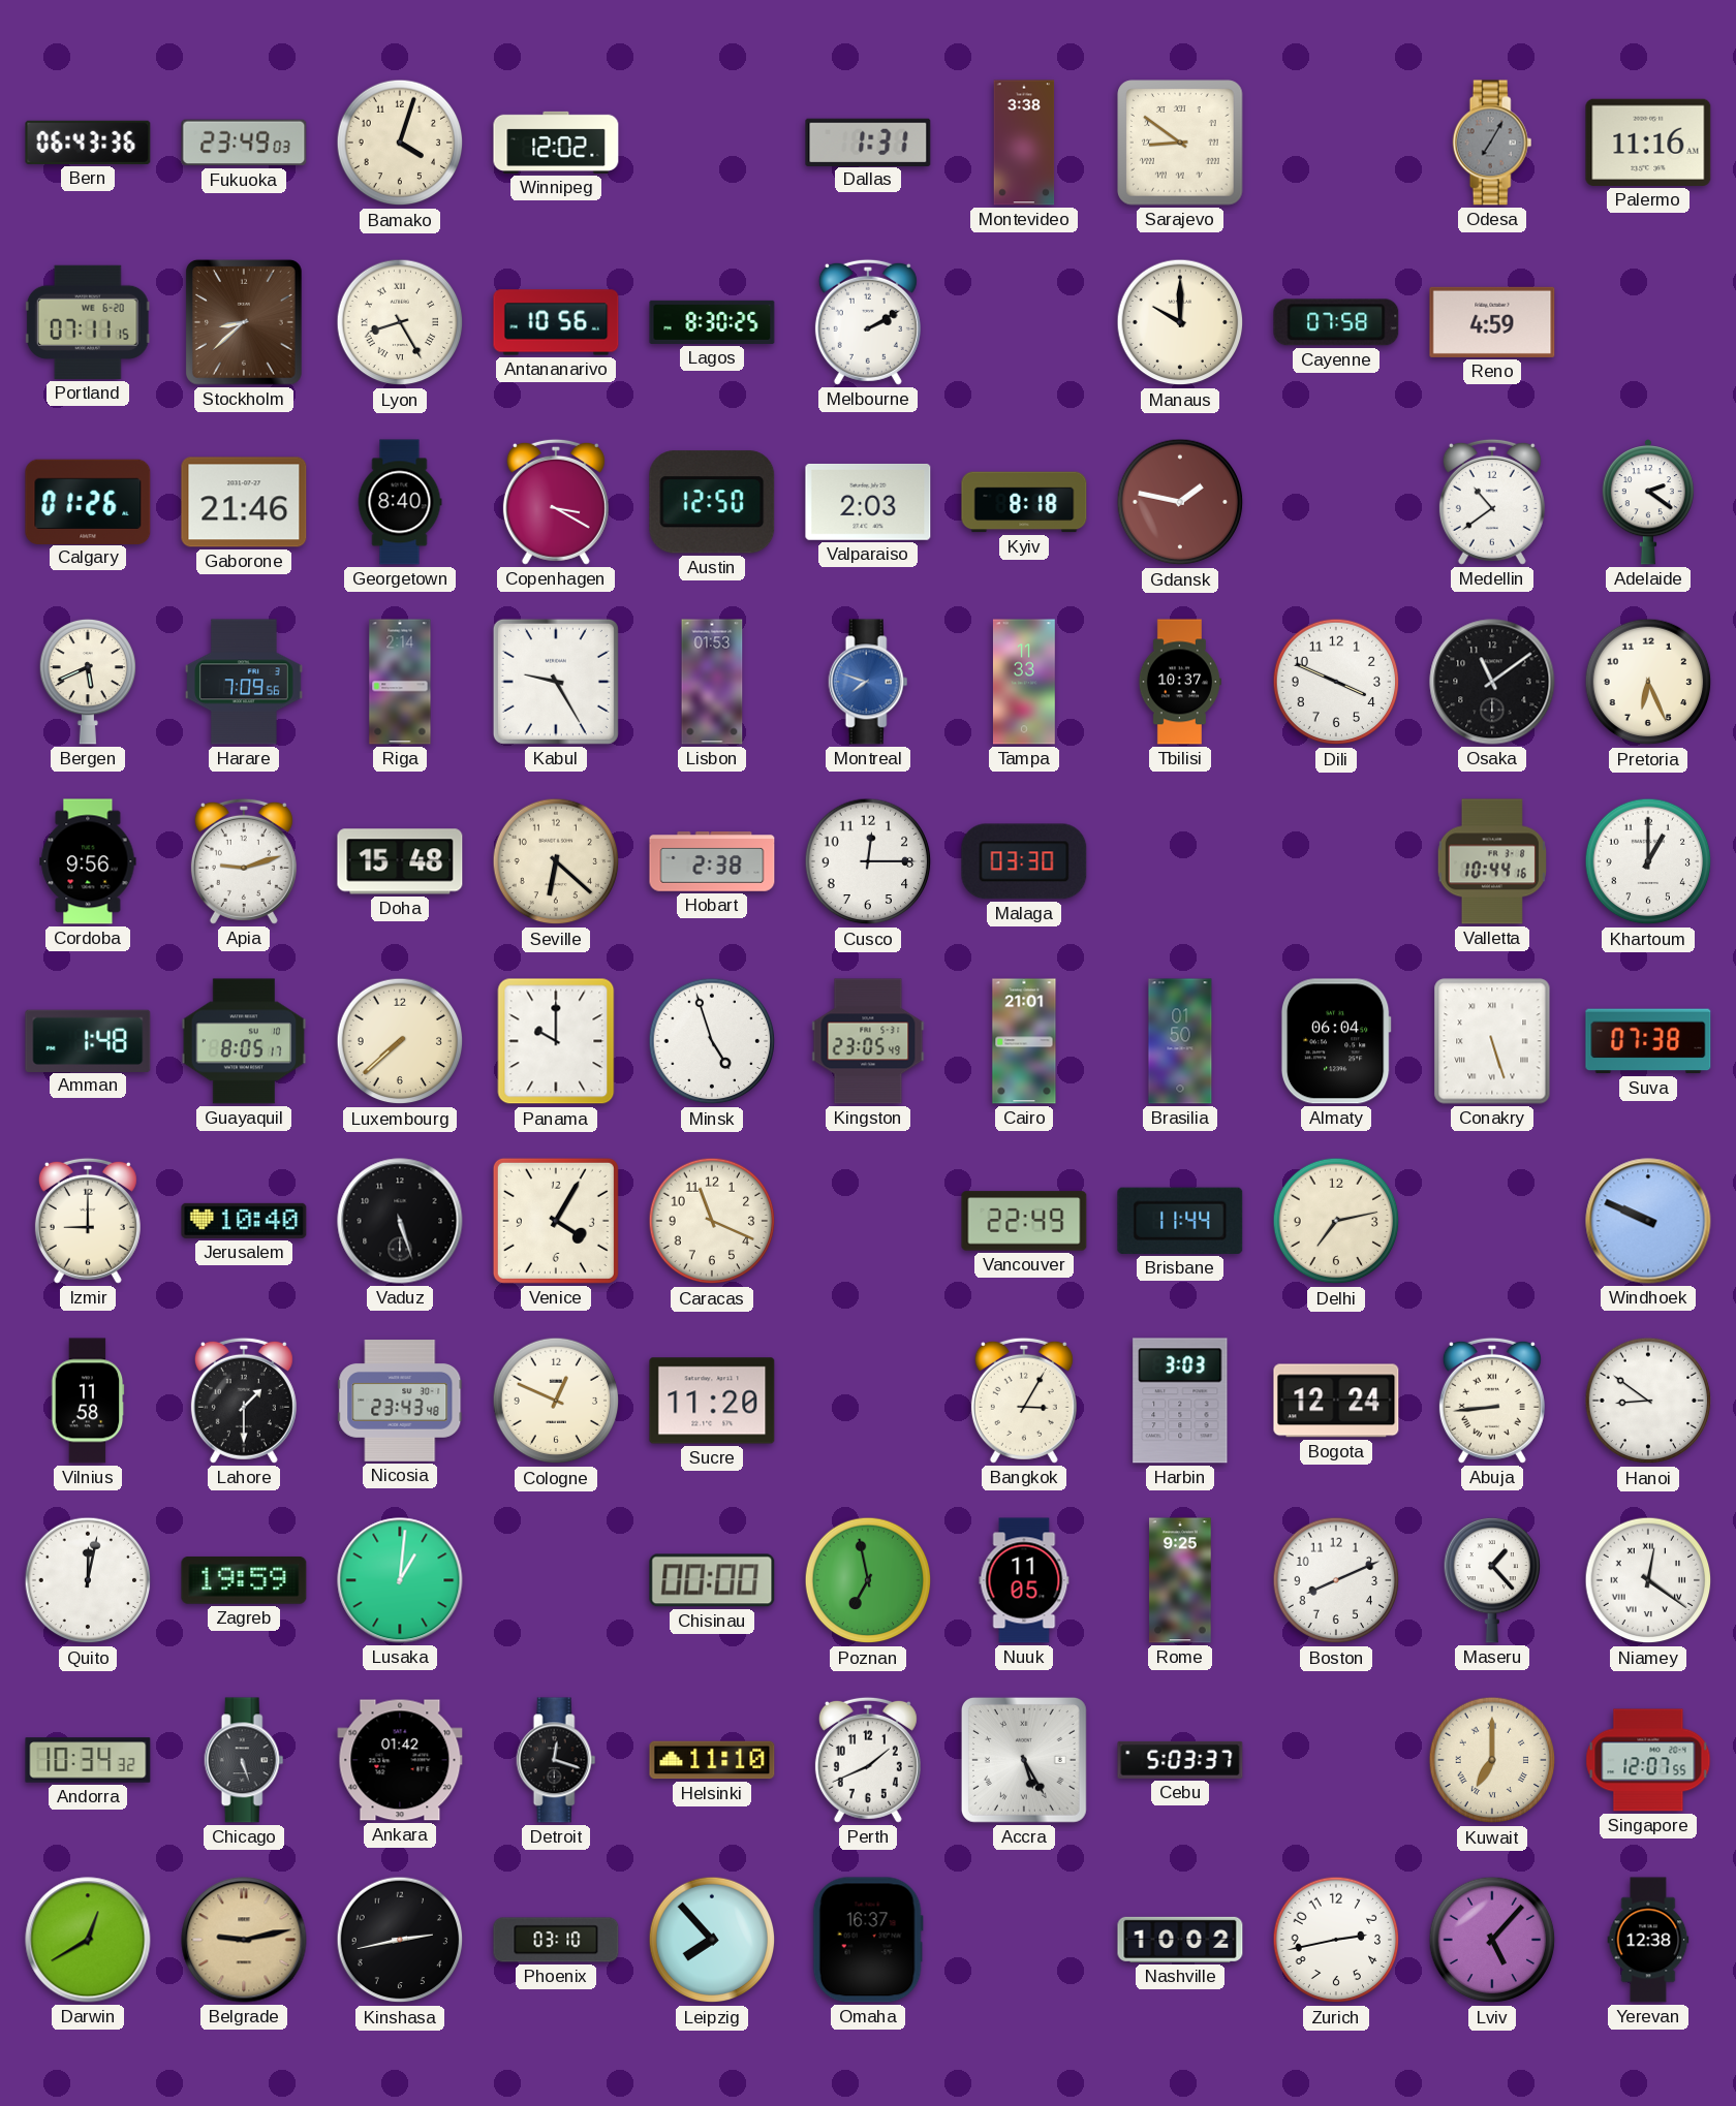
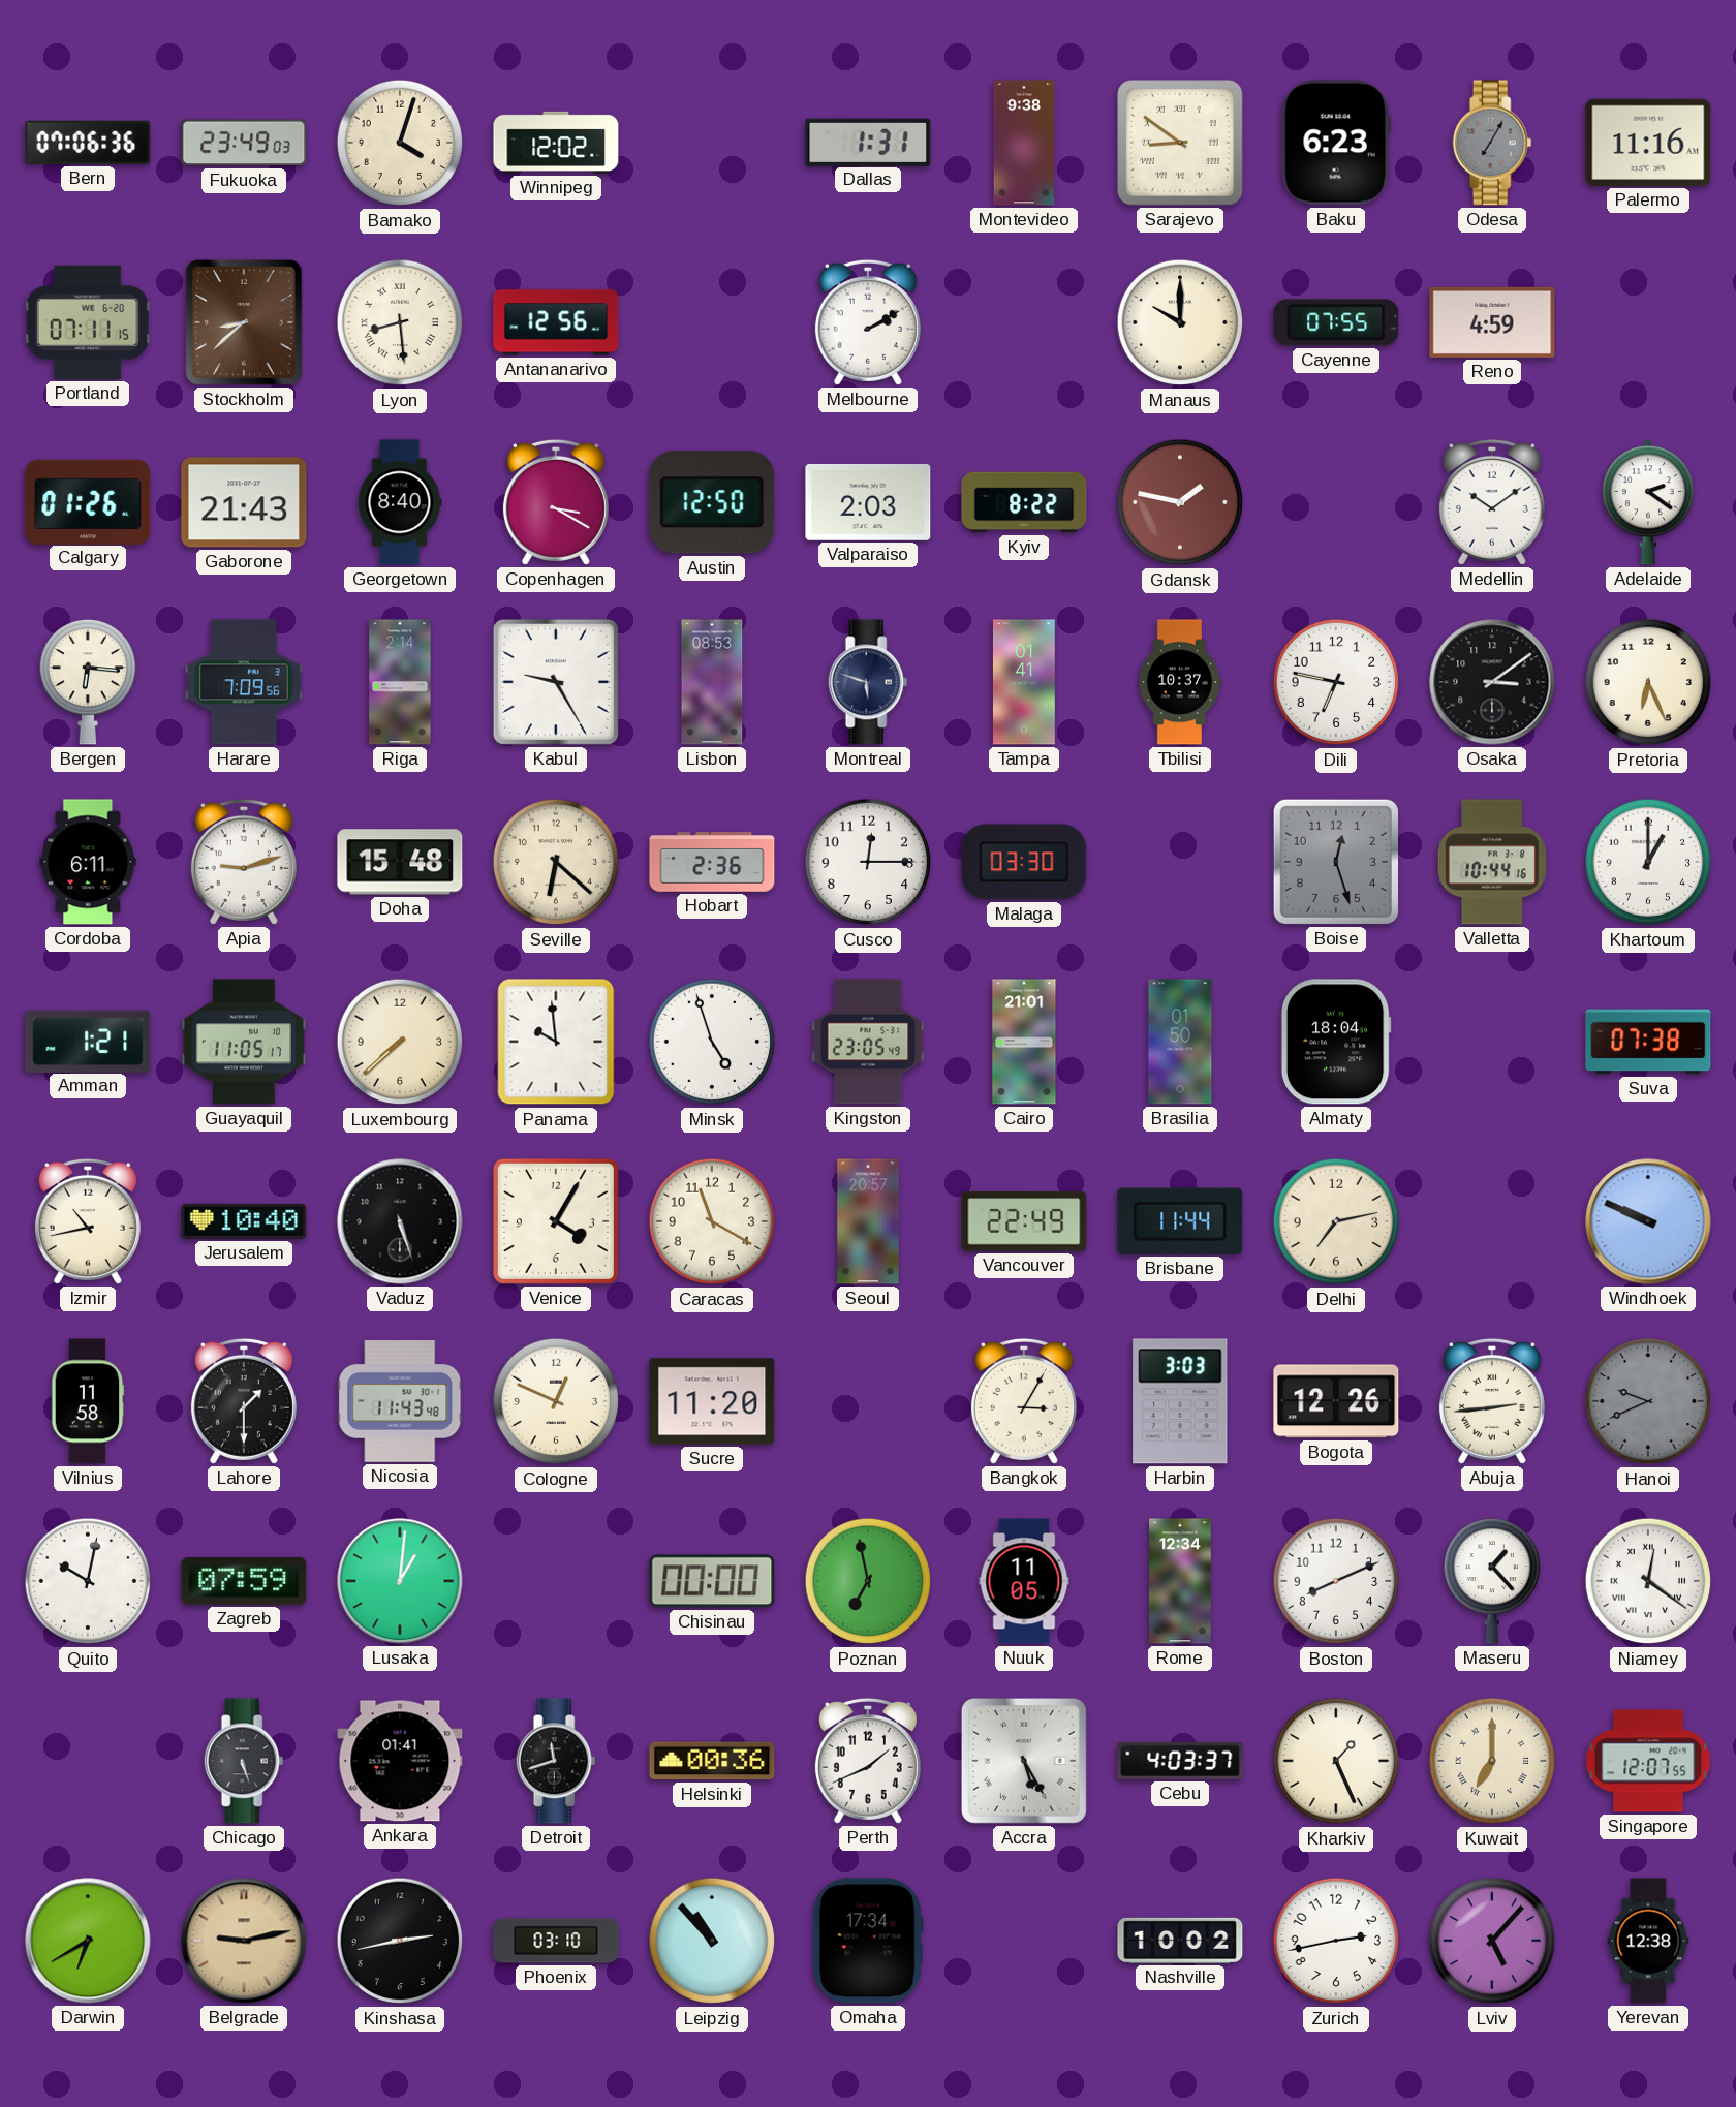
Bern: 06:43 -> 07:06 (88, 143)
Montevideo: 3:38 -> 9:38 (1024, 143)
Baku: none -> 6:23 (1336, 143)
Lyon: 8:25 -> 8:29 (400, 322)
Antananarivo: 10:56 -> 12:56 (556, 322)
Lagos: 8:30 -> none (712, 322)
Cayenne: 07:58 -> 07:55 (1336, 322)
Gaborone: 21:46 -> 21:43 (244, 502)
Kyiv: 8:18 -> 8:22 (1024, 502)
Medellin: 10:39 -> 10:09 (1492, 502)
Bergen: 5:41 -> 6:16 (88, 682)
Lisbon: 01:53 -> 08:53 (712, 682)
Montreal: 7:48 -> 5:48 (868, 682)
Montreal dial: blue -> navy (868, 682)
Tampa: 11:33 -> 01:41 (1024, 682)
Dili: 3:49 -> 6:47 (1336, 682)
Osaka: 11:09 -> 3:09 (1492, 682)
Cordoba: 9:56 -> 6:11 (88, 862)
Hobart: 2:38 -> 2:36 (712, 862)
Boise: none -> 12:27 (1336, 862)
Amman: 1:48 -> 1:21 (88, 1041)
Guayaquil: 8:05 -> 11:05 (244, 1042)
Panama: 10:00 -> 9:59 (556, 1042)
Almaty: 06:04 -> 18:04 (1336, 1042)
Conakry: 5:27 -> none (1492, 1041)
Izmir: 9:00 -> 10:43 (88, 1221)
Caracas: 11:19 -> 11:20 (712, 1221)
Seoul: none -> 20:57 (868, 1221)
Nicosia: 23:43 -> 11:43 (400, 1401)
Bogota: 12:24 -> 12:26 (1336, 1401)
Abuja: 8:44 -> 2:44 (1492, 1401)
Hanoi: 8:51 -> 9:41 (1648, 1401)
Hanoi dial: white -> grey (1648, 1401)
Quito: 12:02 -> 10:02 (88, 1581)
Zagreb: 19:59 -> 07:59 (244, 1582)
Rome: 9:25 -> 12:34 (1180, 1581)
Andorra: 10:34 -> none (88, 1760)
Ankara: 01:42 -> 01:41 (400, 1761)
Detroit: 12:18 -> 11:42 (556, 1761)
Helsinki: 11:10 -> 00:36 (712, 1761)
Cebu: 5:03 -> 4:03 (1180, 1761)
Kharkiv: none -> 1:26 (1336, 1761)
Darwin: 12:40 -> 6:40 (88, 1941)
Leipzig: 7:53 -> 10:53 (712, 1941)
Omaha: 16:37 -> 17:34 (868, 1941)
